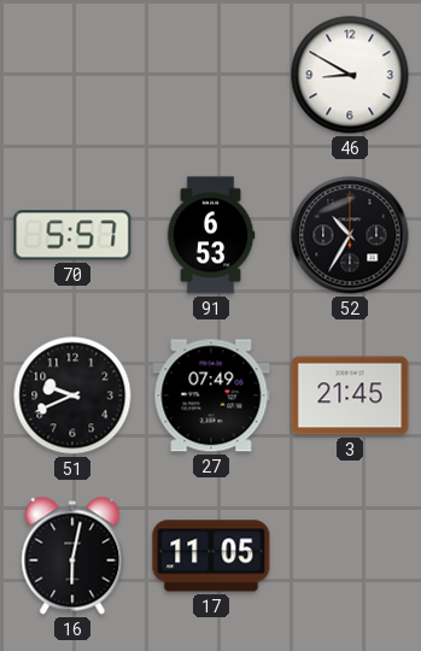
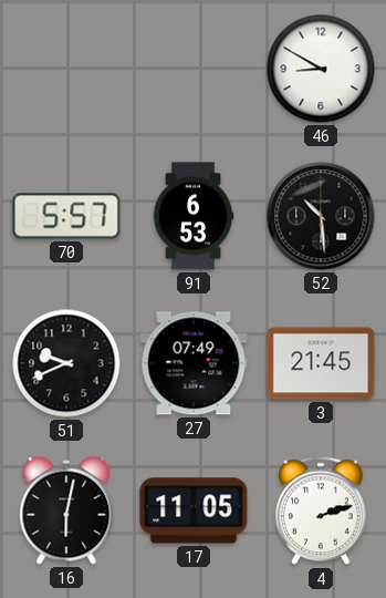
52: 10:35 -> 10:29 (321, 216)
4: none -> 2:12 (321, 511)
